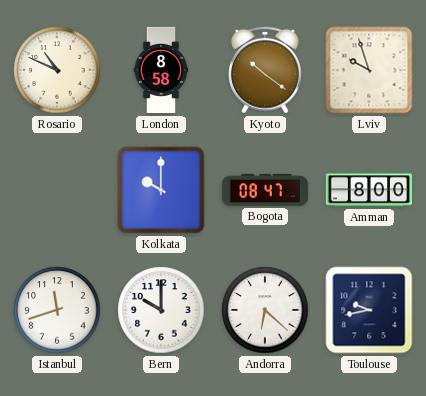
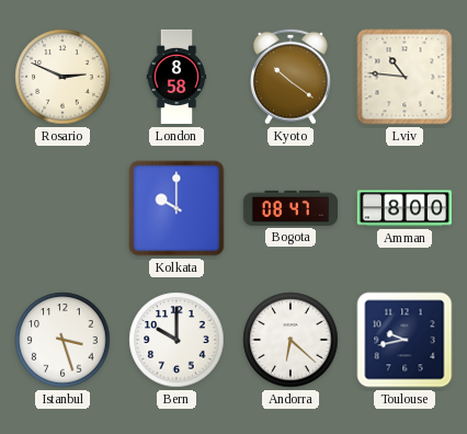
Rosario: 10:49 -> 2:49 (62, 77)
Lviv: 9:57 -> 10:46 (405, 77)
Istanbul: 11:42 -> 3:27 (62, 340)
